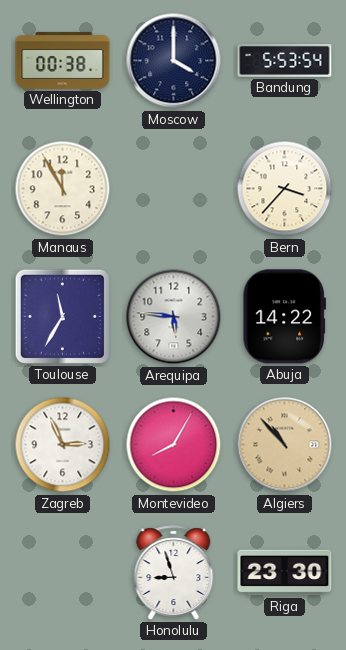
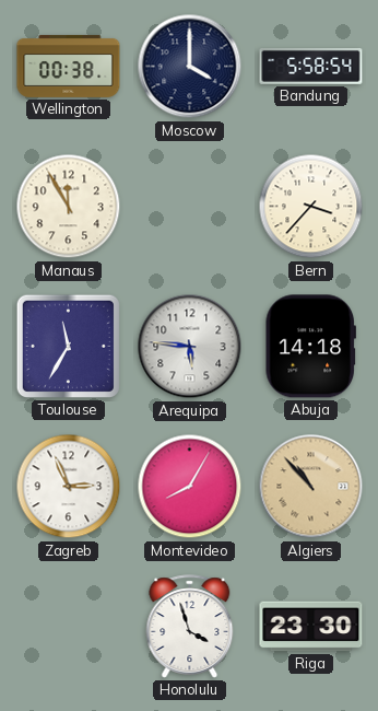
Bandung: 5:53 -> 5:58 (311, 67)
Abuja: 14:22 -> 14:18 (310, 347)
Honolulu: 8:57 -> 3:57 (190, 627)
